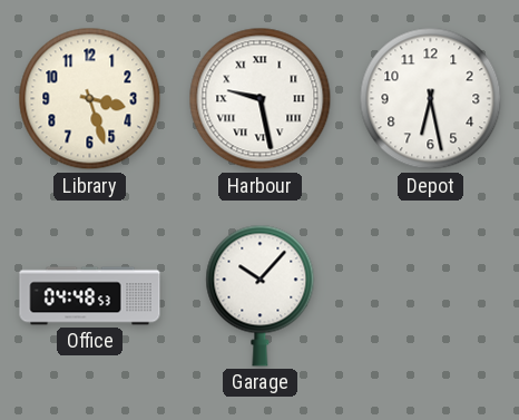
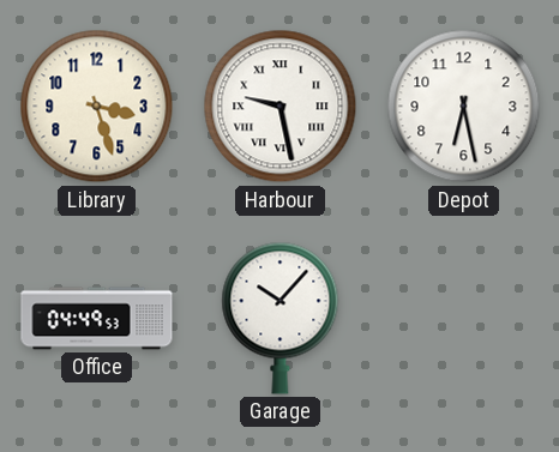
Office: 04:48 -> 04:49 (97, 319)
